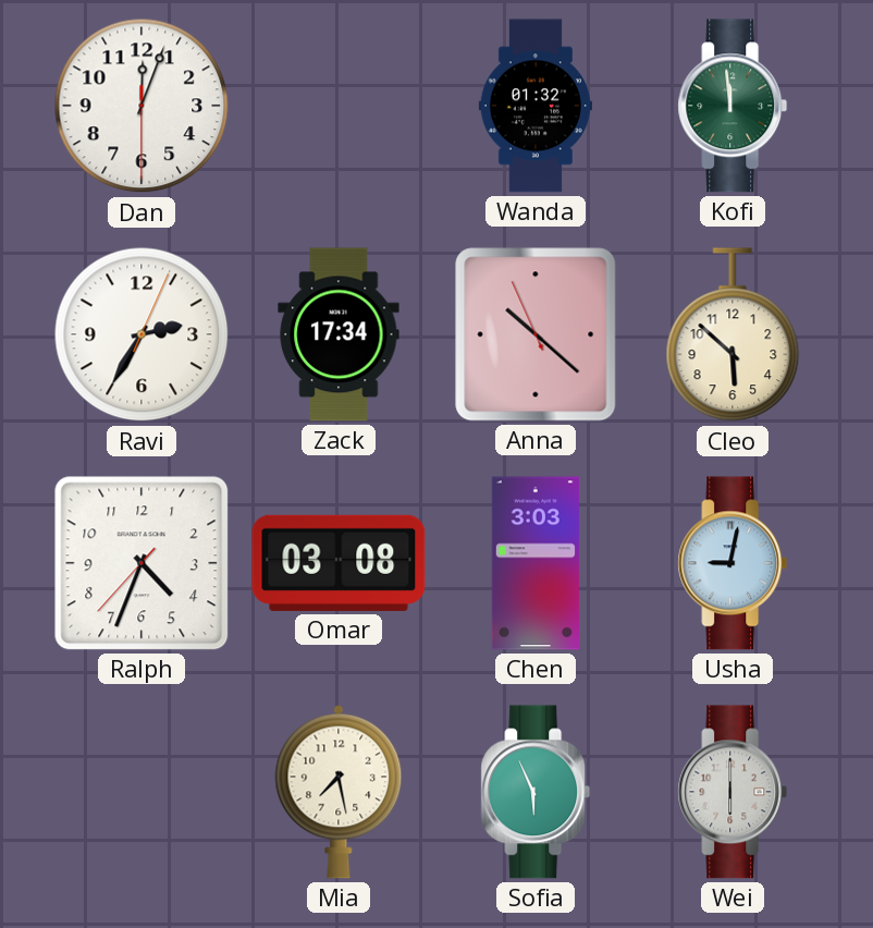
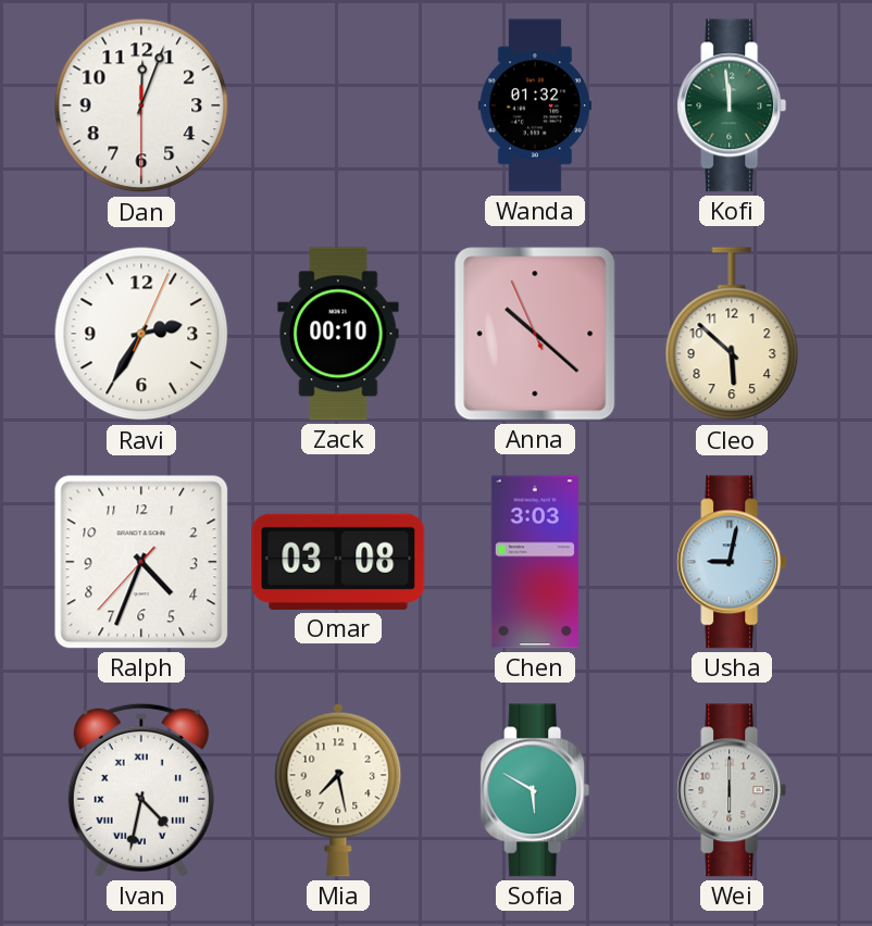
Zack: 17:34 -> 00:10 (338, 334)
Ivan: none -> 4:32 (141, 790)
Sofia: 5:56 -> 5:50 (535, 790)
